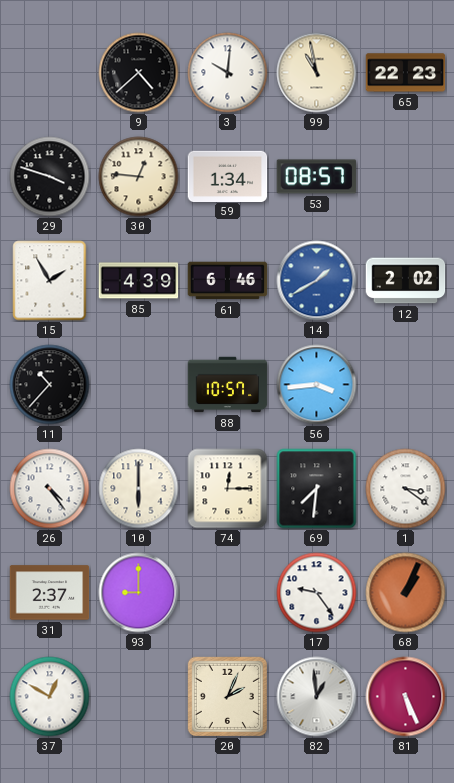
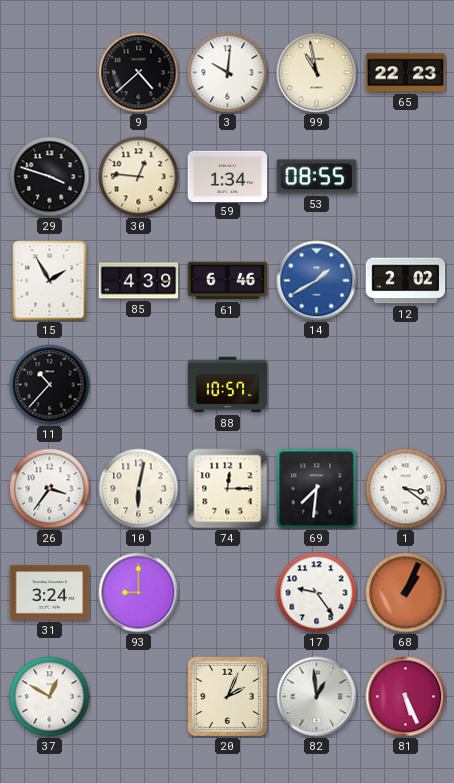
53: 08:57 -> 08:55 (317, 177)
56: 3:44 -> none (317, 385)
26: 4:24 -> 3:36 (50, 489)
10: 6:00 -> 6:02 (139, 489)
31: 2:37 -> 3:24 (50, 593)
